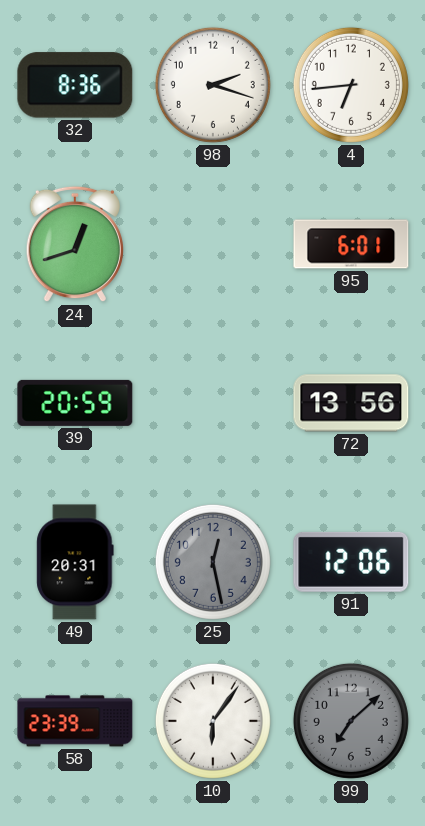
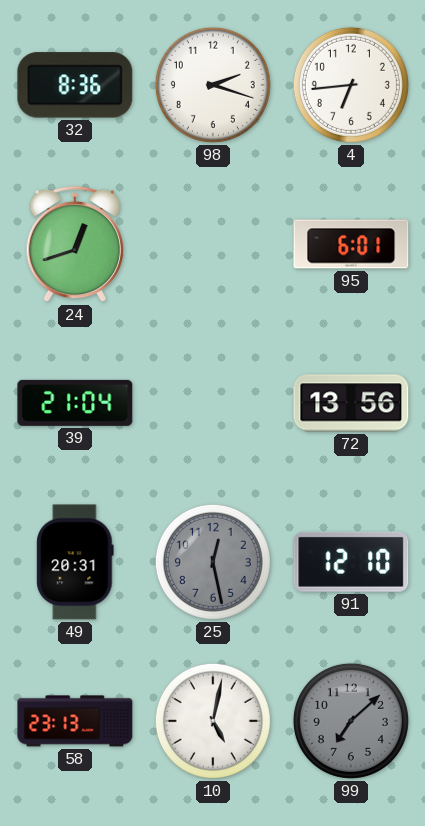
39: 20:59 -> 21:04 (75, 403)
91: 12:06 -> 12:10 (351, 562)
58: 23:39 -> 23:13 (75, 721)
10: 6:06 -> 5:02 (213, 721)
